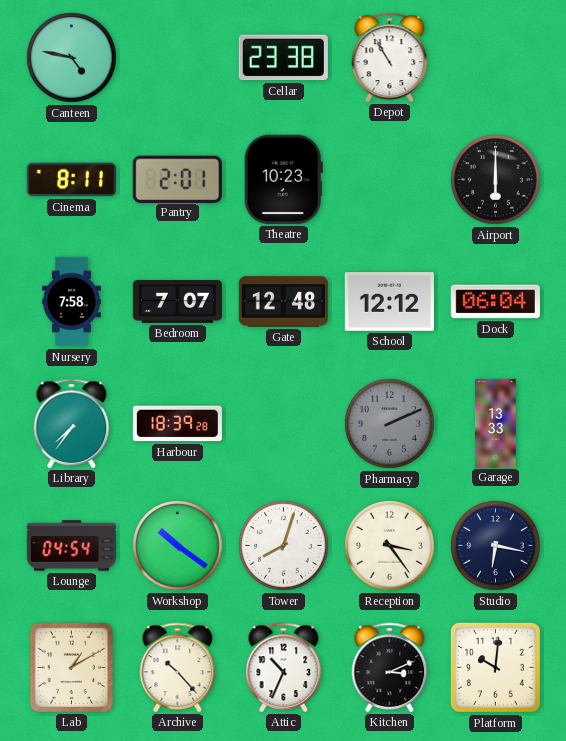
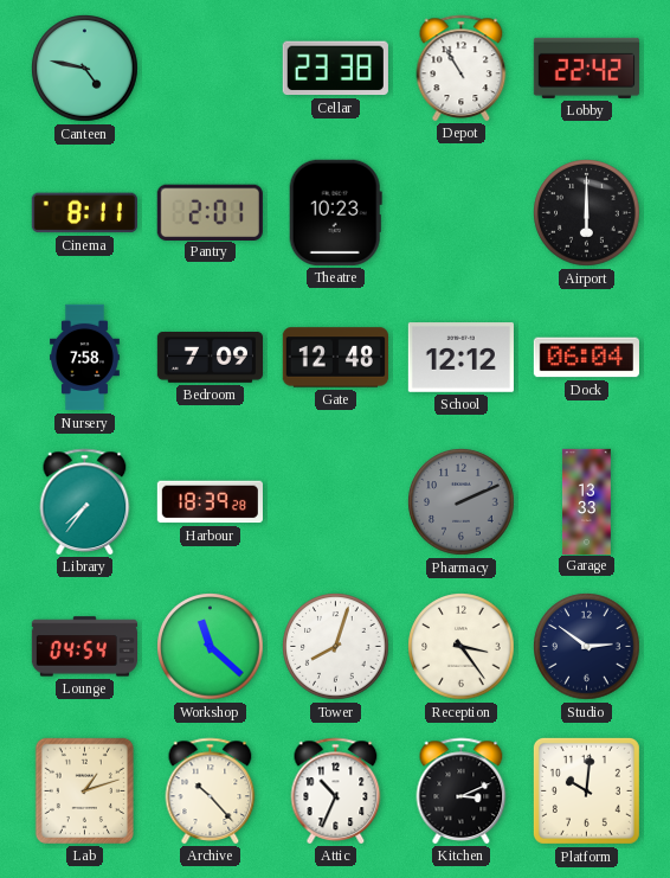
Lobby: none -> 22:42 (586, 68)
Bedroom: 7:07 -> 7:09 (210, 358)
Workshop: 10:21 -> 11:22 (211, 647)
Studio: 6:17 -> 2:51 (587, 647)
Lab: 1:10 -> 1:12 (84, 790)
